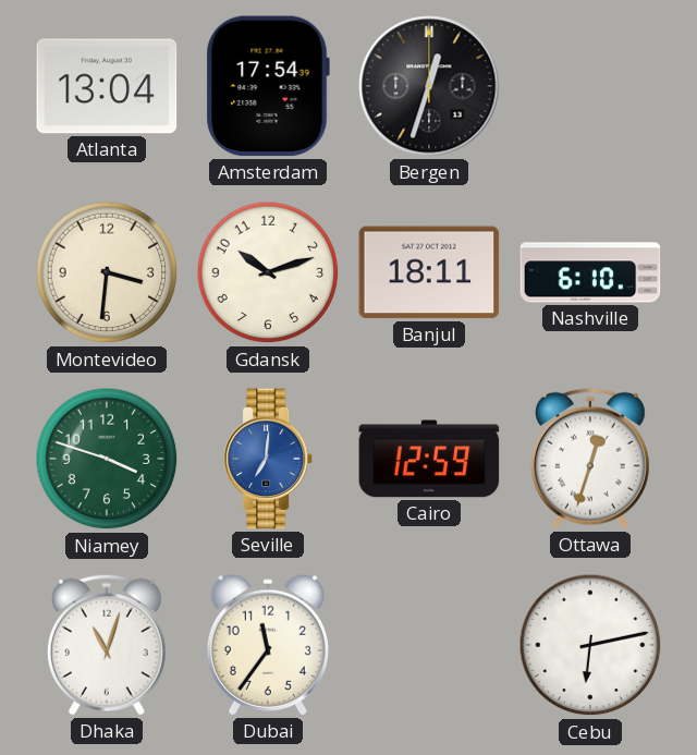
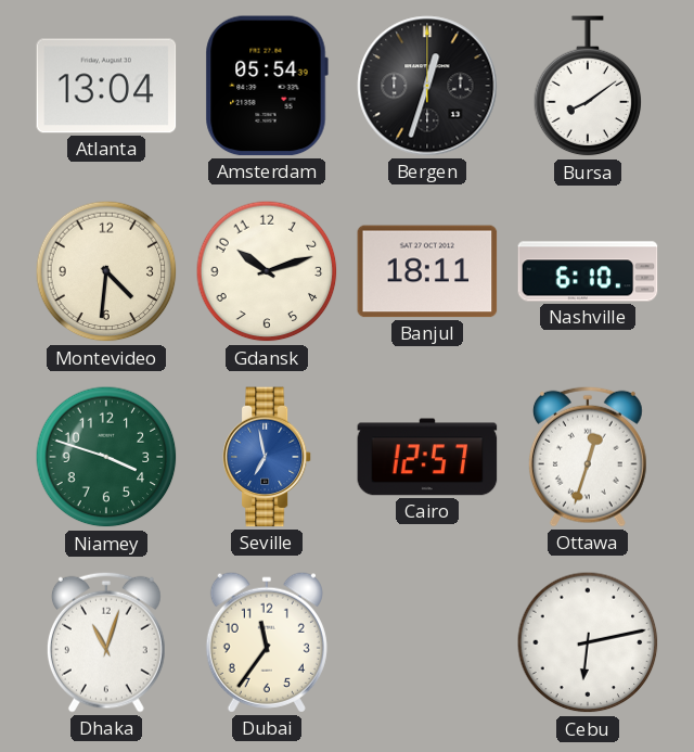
Amsterdam: 17:54 -> 05:54 (267, 86)
Bursa: none -> 8:09 (588, 87)
Montevideo: 3:31 -> 4:31 (106, 271)
Seville: 7:01 -> 6:58 (267, 457)
Cairo: 12:59 -> 12:57 (427, 457)
